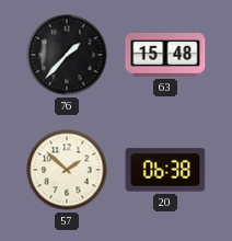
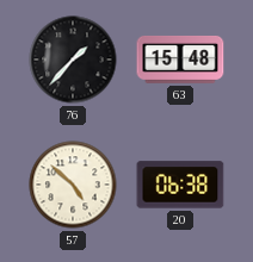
57: 1:52 -> 4:52 (73, 185)
